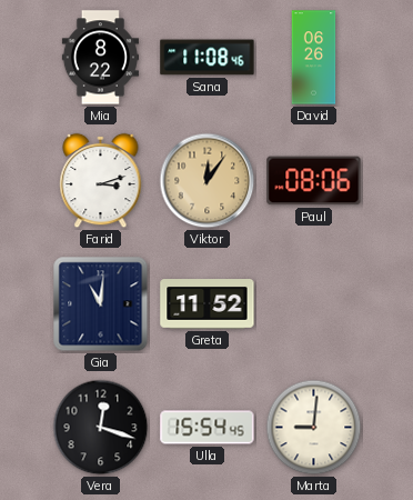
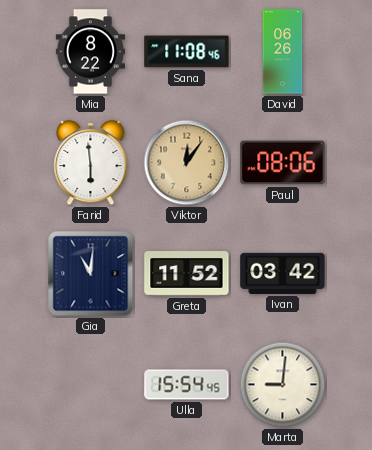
Farid: 3:12 -> 5:59 (91, 163)
Ivan: none -> 03:42 (283, 273)
Vera: 12:18 -> none (101, 428)
